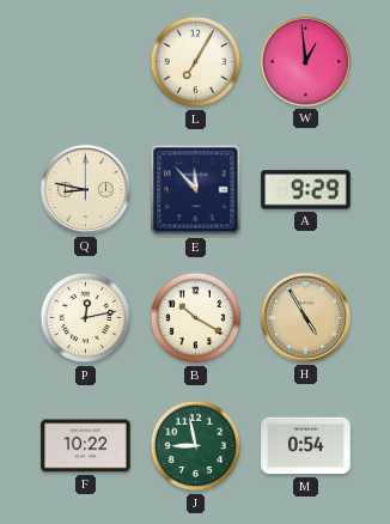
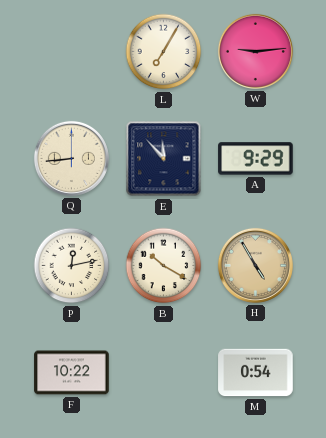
W: 12:59 -> 9:14 (255, 51)
Q: 8:47 -> 8:44 (71, 158)
J: 8:58 -> none (196, 446)
